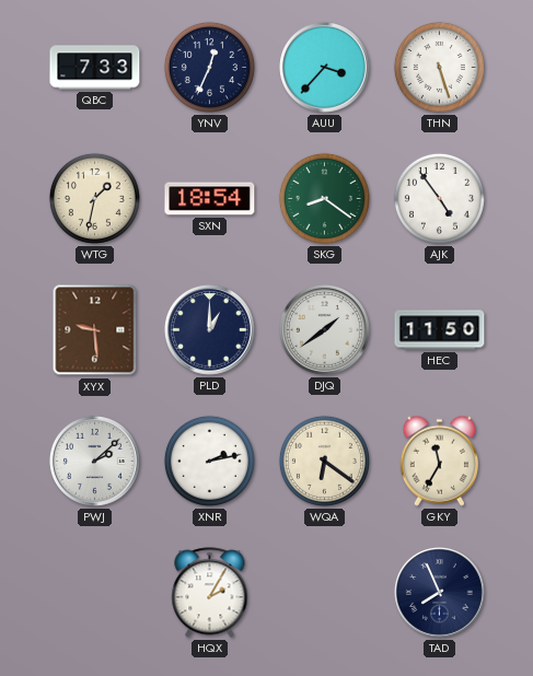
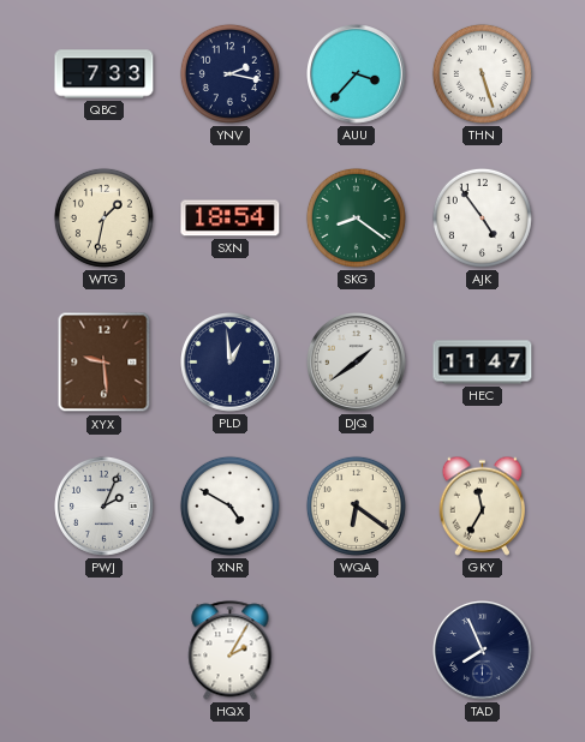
YNV: 12:34 -> 2:17 (229, 73)
PLD: 1:00 -> 12:59 (231, 363)
HEC: 11:50 -> 11:47 (483, 363)
PWJ: 2:08 -> 2:04 (105, 507)
XNR: 2:13 -> 4:50 (229, 505)
